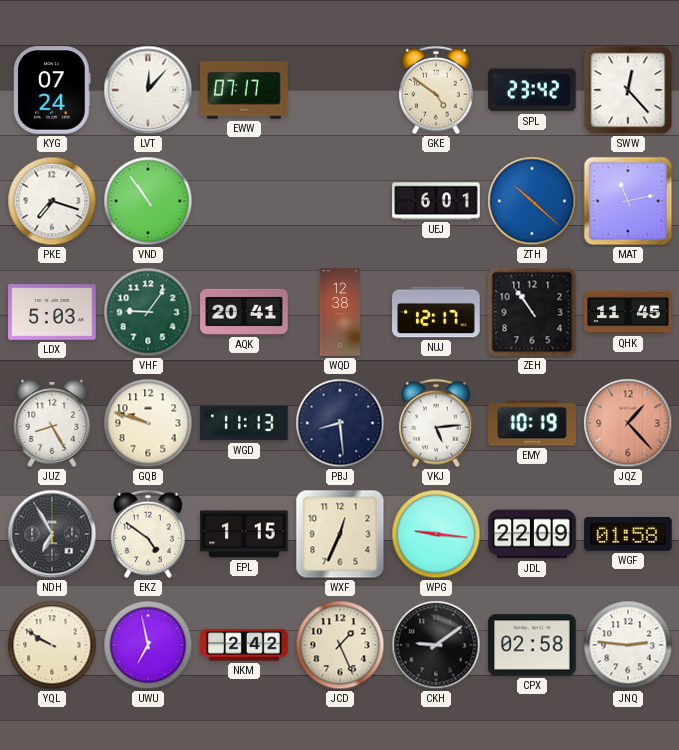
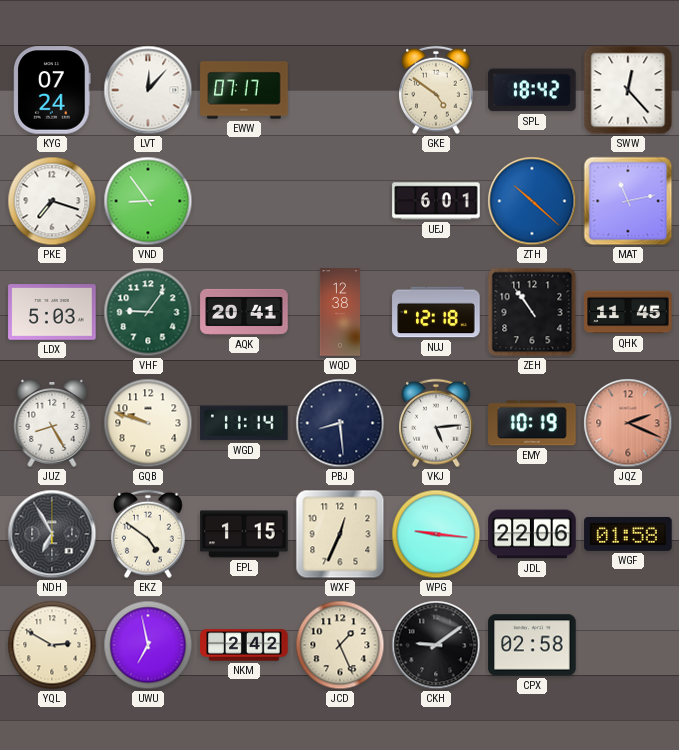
SPL: 23:42 -> 18:42 (532, 90)
VND: 10:54 -> 8:54 (148, 201)
NUJ: 12:17 -> 12:18 (436, 312)
WGD: 11:13 -> 11:14 (244, 423)
JQZ: 1:23 -> 2:19 (628, 423)
JDL: 22:09 -> 22:06 (532, 534)
YQL: 9:50 -> 2:50 (52, 645)
JNQ: 2:46 -> none (628, 645)
